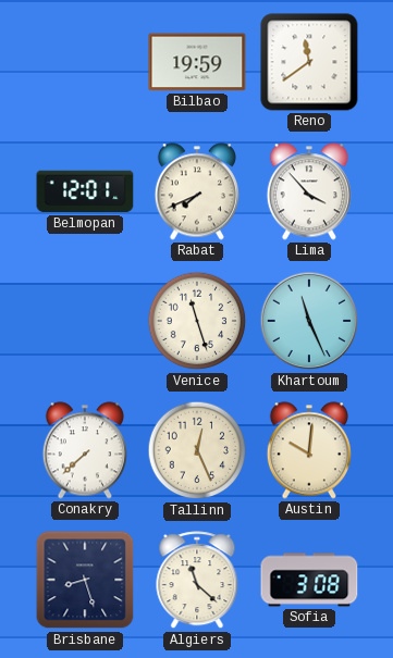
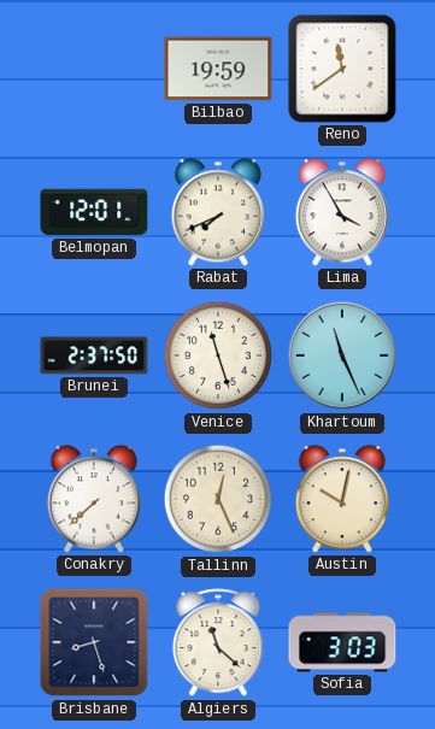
Lima: 3:53 -> 3:55 (342, 212)
Brunei: none -> 2:37 (94, 355)
Austin: 10:01 -> 10:02 (342, 499)
Sofia: 3:08 -> 3:03 (342, 642)
